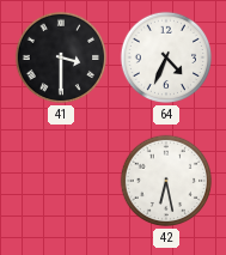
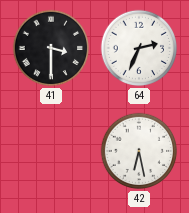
64: 4:34 -> 2:34 (139, 48)
